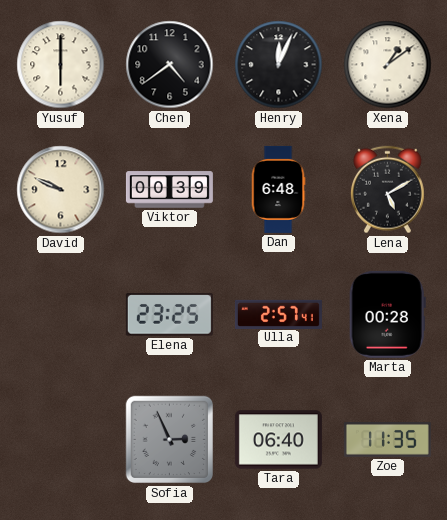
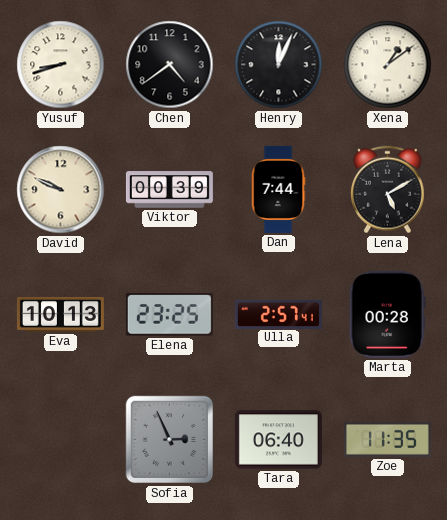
Yusuf: 6:00 -> 8:42 (61, 65)
Dan: 6:48 -> 7:44 (278, 189)
Eva: none -> 10:13 (60, 314)
